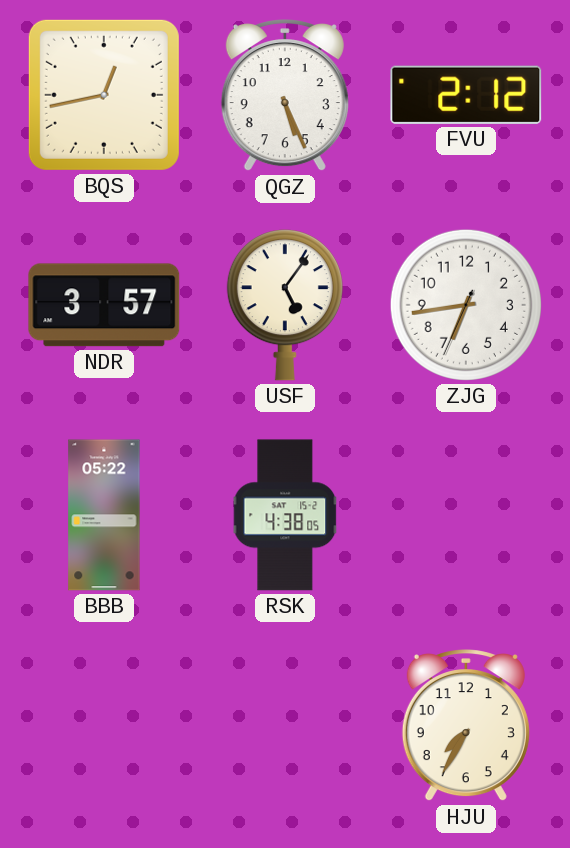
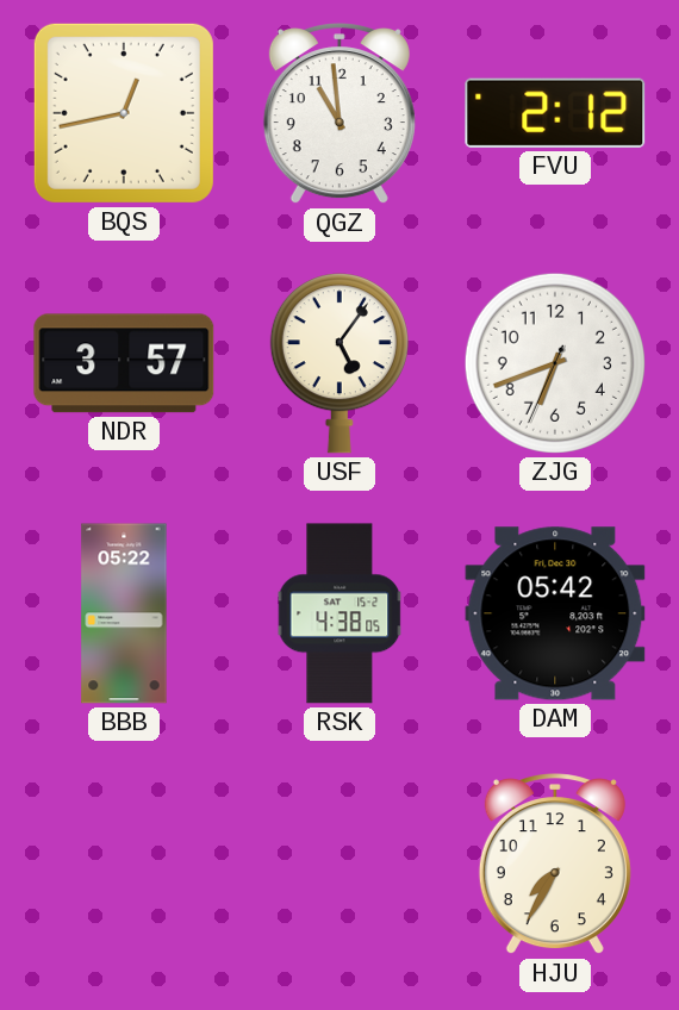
QGZ: 5:26 -> 10:59 (339, 114)
ZJG: 6:43 -> 6:41 (555, 363)
DAM: none -> 05:42 (555, 613)
